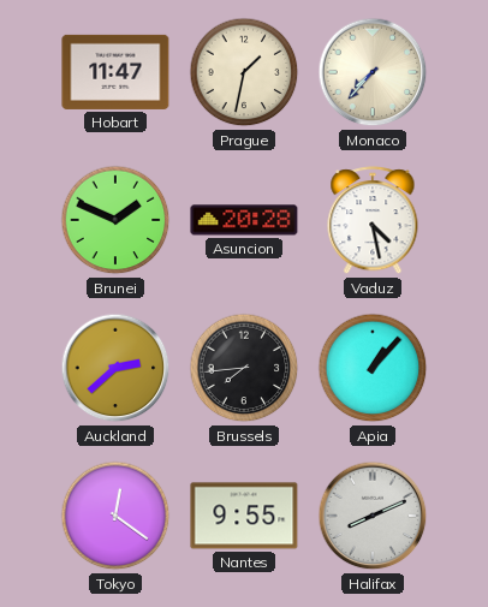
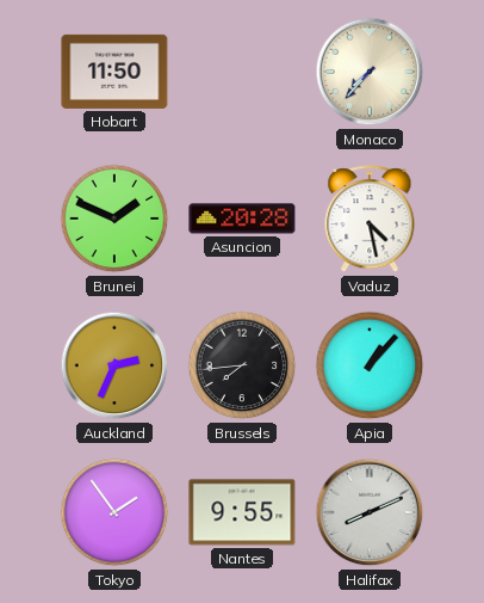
Hobart: 11:47 -> 11:50 (114, 72)
Prague: 1:32 -> none (244, 72)
Auckland: 2:38 -> 2:34 (114, 365)
Tokyo: 12:21 -> 1:54 (114, 512)
